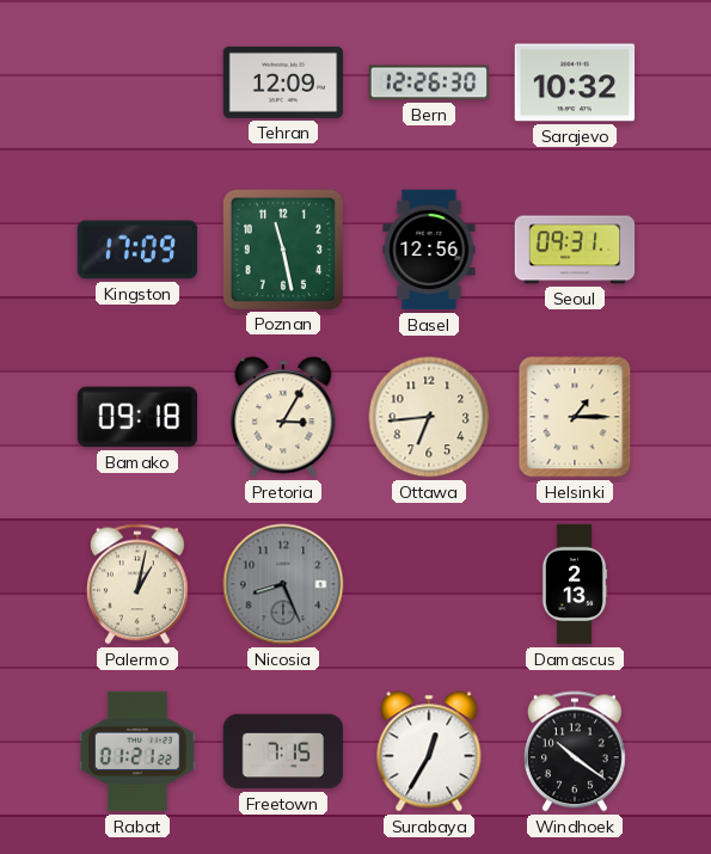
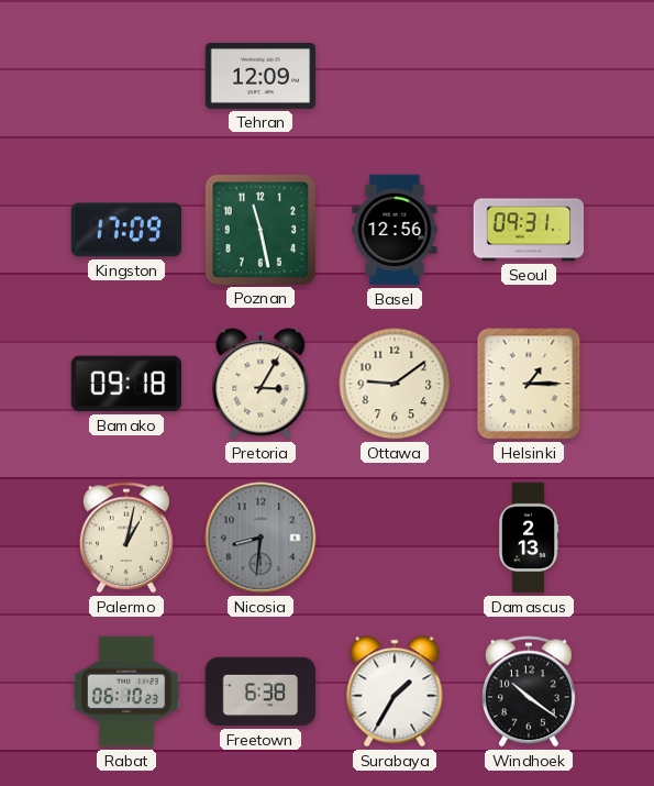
Bern: 12:26 -> none (429, 82)
Sarajevo: 10:32 -> none (575, 82)
Ottawa: 6:44 -> 9:09 (395, 384)
Nicosia: 8:26 -> 8:31 (261, 538)
Rabat: 01:21 -> 06:10 (126, 691)
Freetown: 7:15 -> 6:38 (261, 691)
Surabaya: 12:35 -> 1:35 (395, 691)
